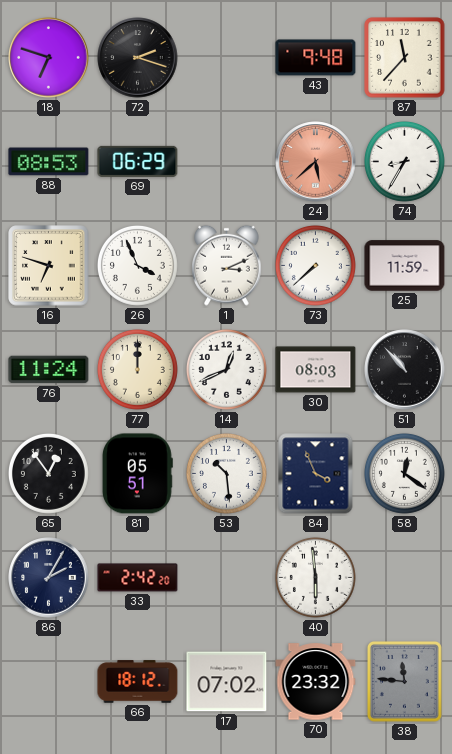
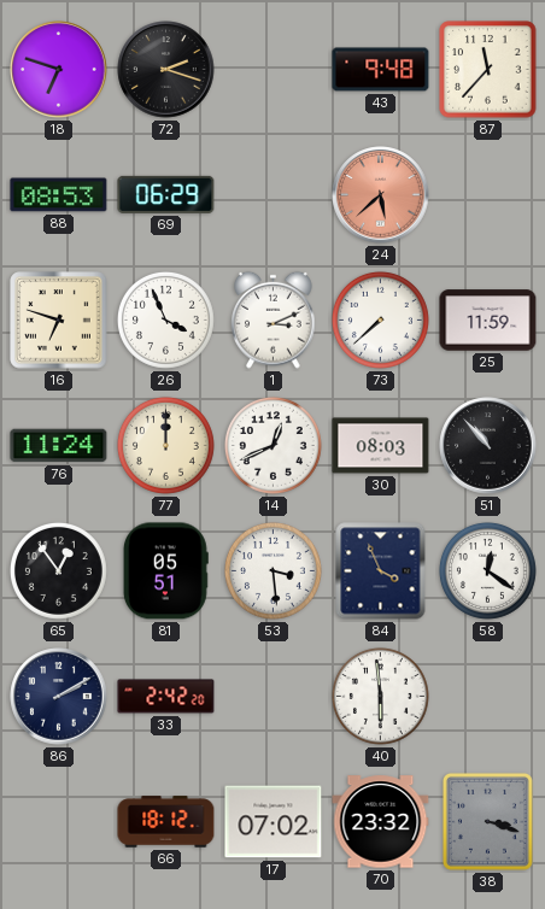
74: 8:35 -> none (404, 161)
53: 10:29 -> 3:29 (272, 570)
86: 2:05 -> 2:10 (59, 697)
38: 11:46 -> 3:18 (487, 821)
